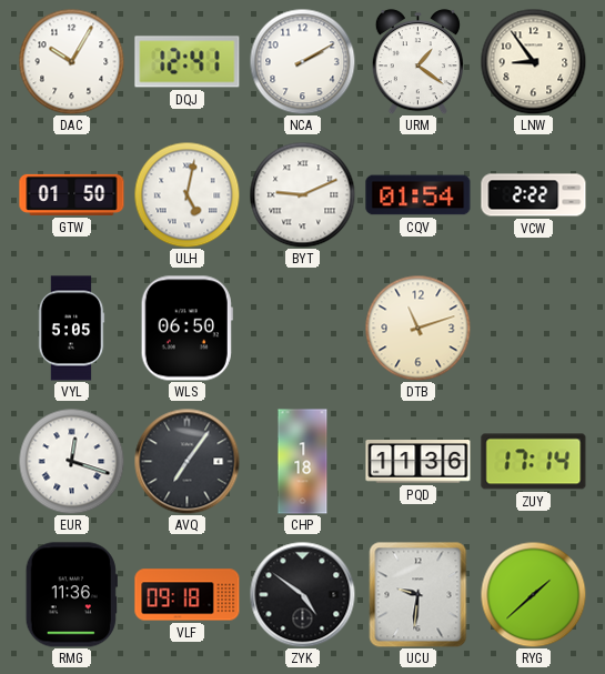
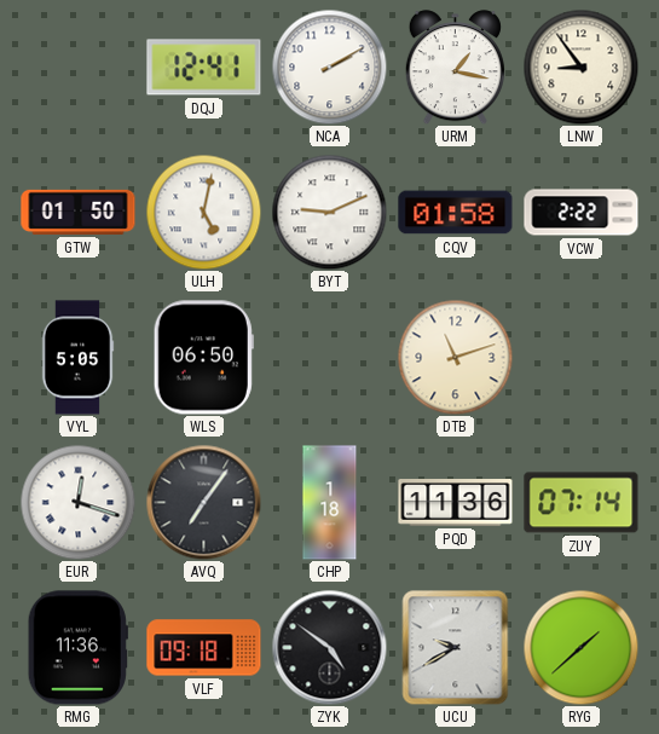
DAC: 10:05 -> none (71, 61)
URM: 1:21 -> 1:17 (455, 68)
CQV: 01:54 -> 01:58 (456, 213)
ZUY: 17:14 -> 07:14 (582, 503)
UCU: 9:31 -> 9:40 (456, 647)
